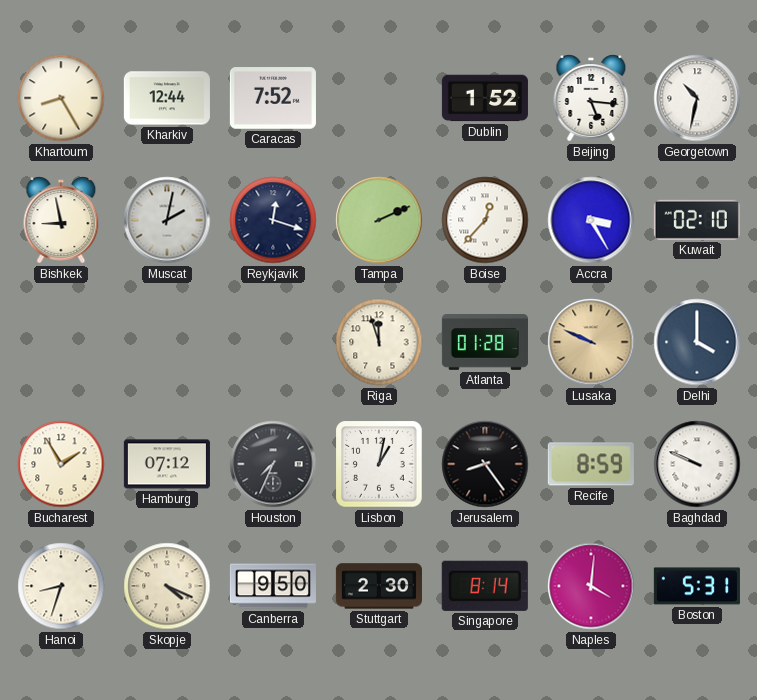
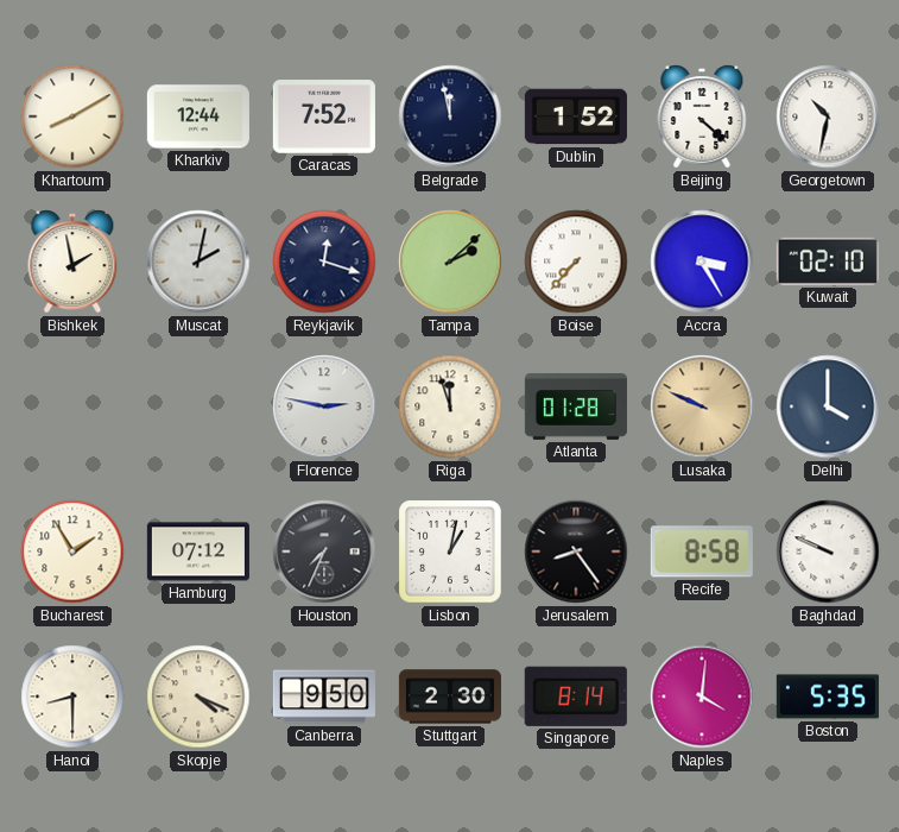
Khartoum: 8:25 -> 8:10 (72, 116)
Belgrade: none -> 11:58 (450, 116)
Beijing: 5:16 -> 4:22 (702, 116)
Bishkek: 8:58 -> 1:58 (72, 261)
Tampa: 2:11 -> 2:08 (450, 261)
Boise: 12:37 -> 7:37 (576, 261)
Florence: none -> 2:47 (324, 406)
Recife: 8:59 -> 8:58 (702, 551)
Hanoi: 8:33 -> 8:30 (72, 697)
Boston: 5:31 -> 5:35 (828, 697)
